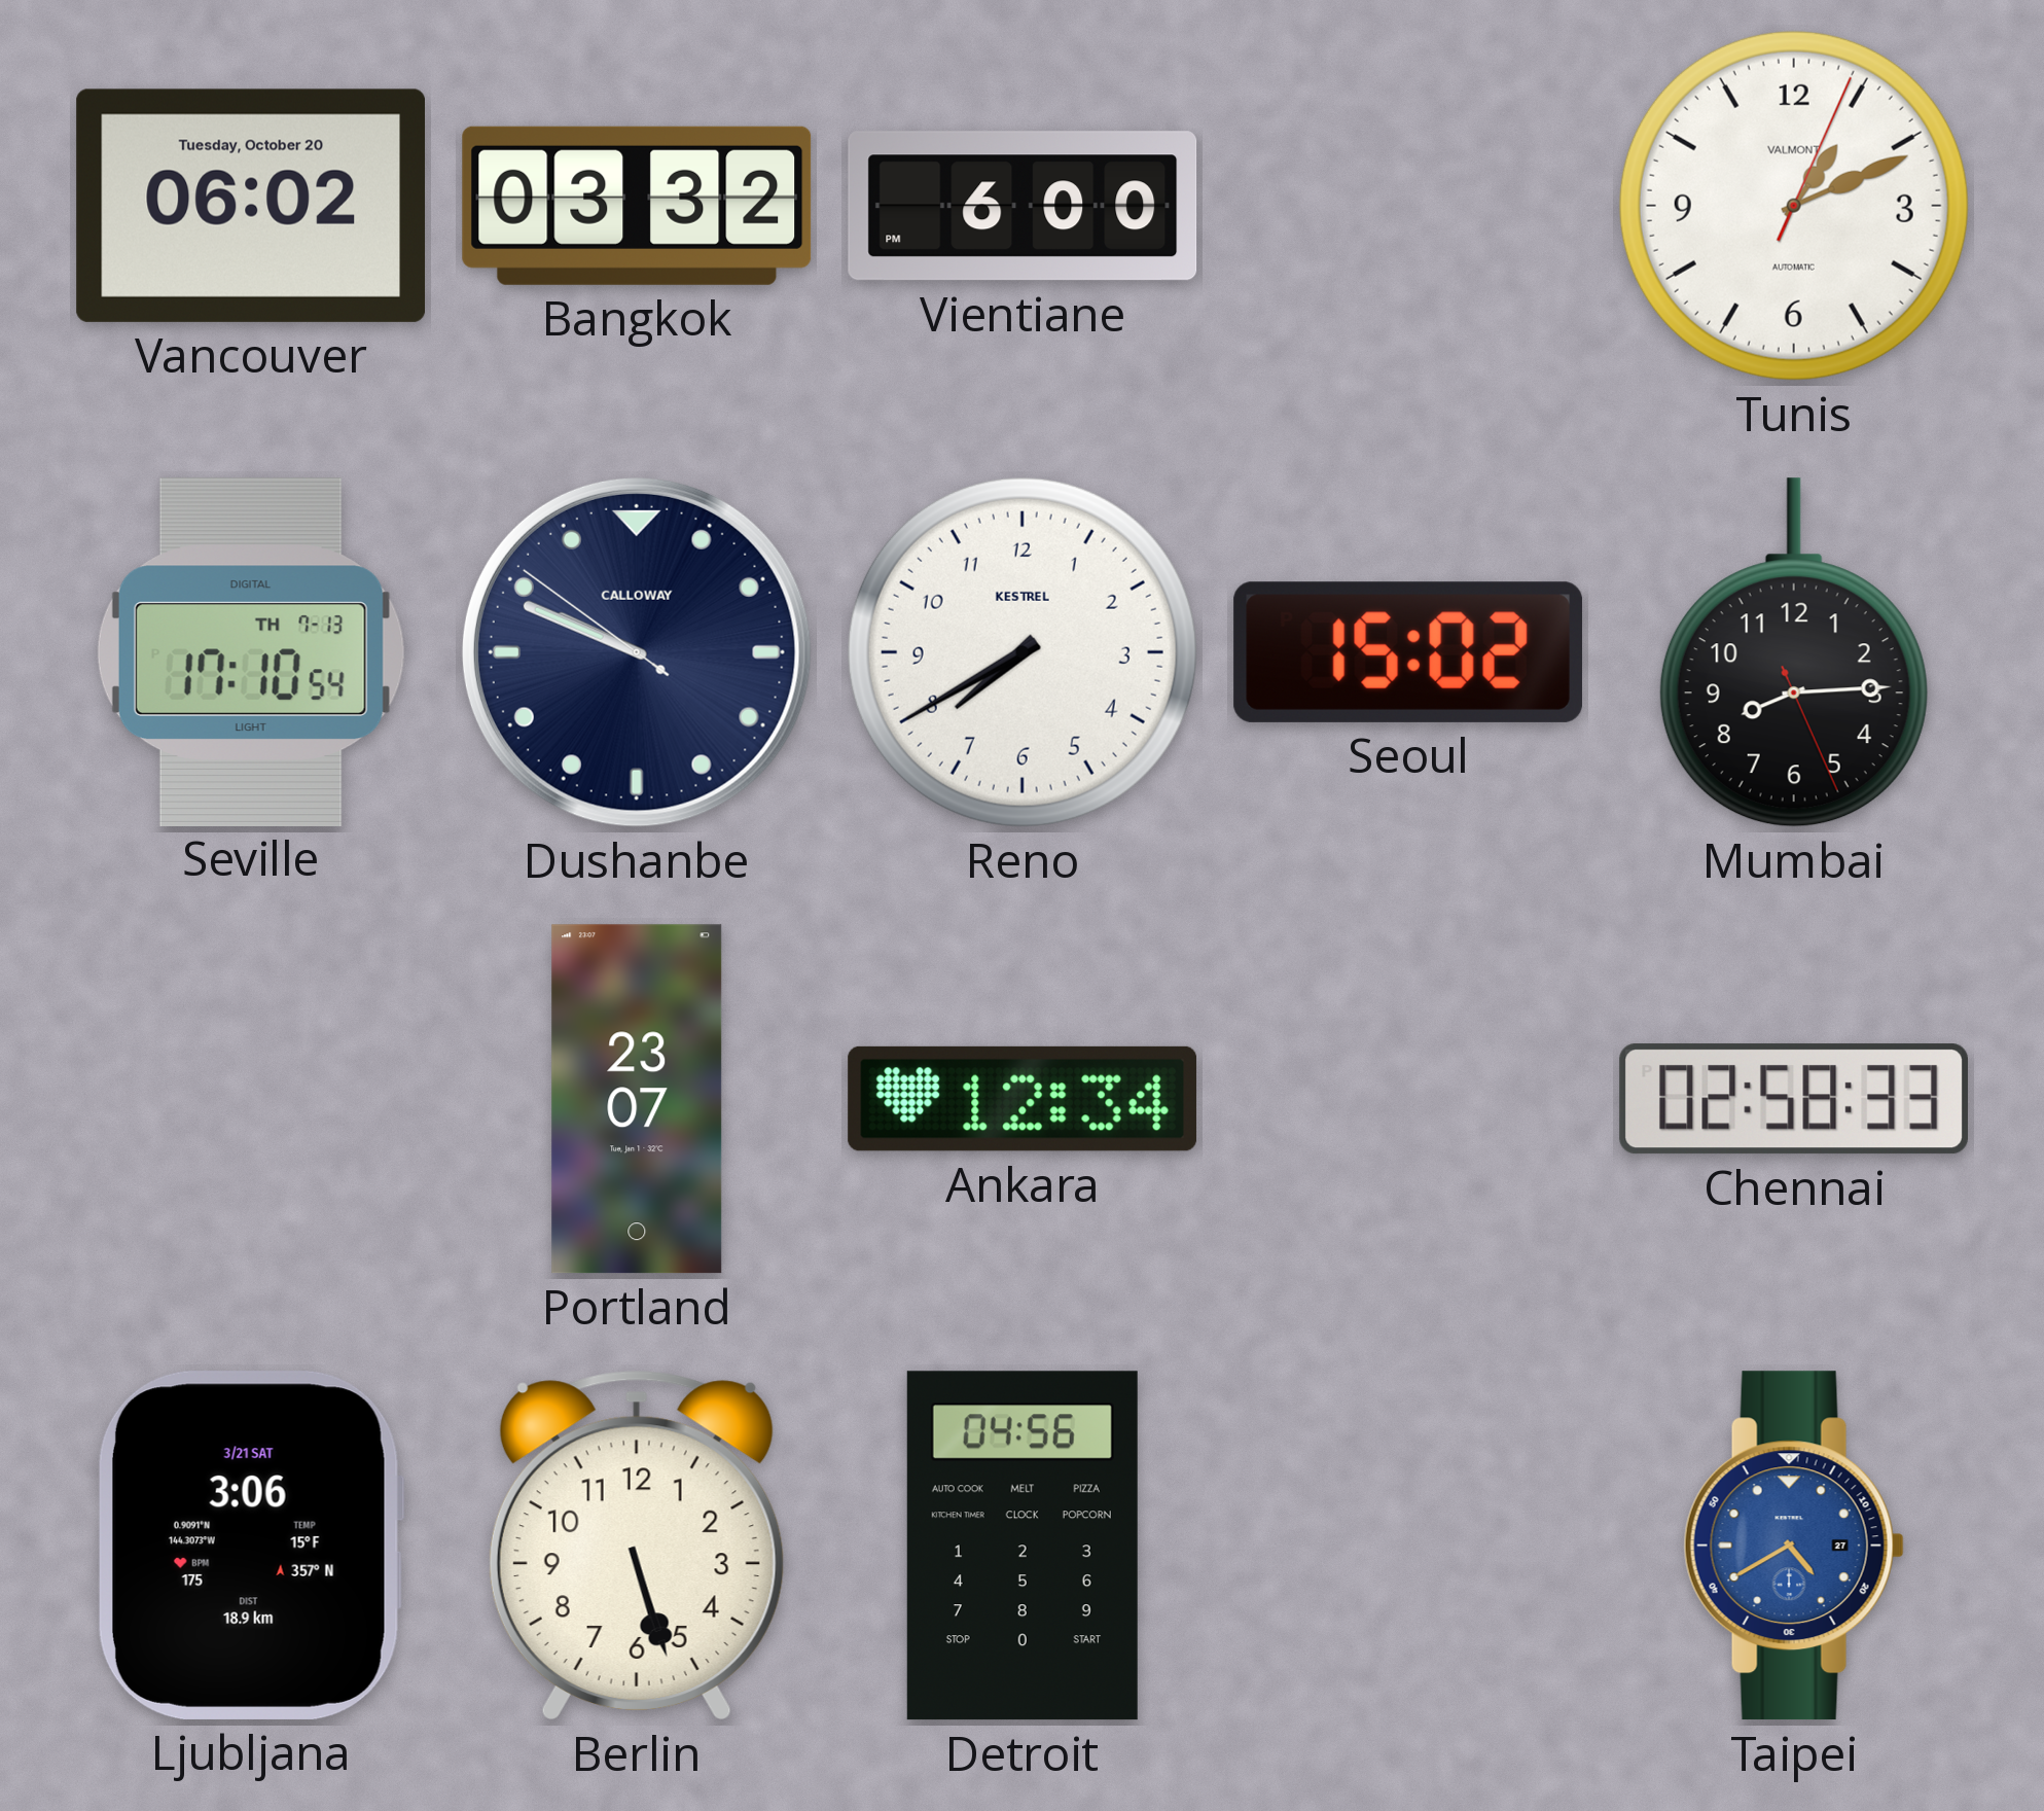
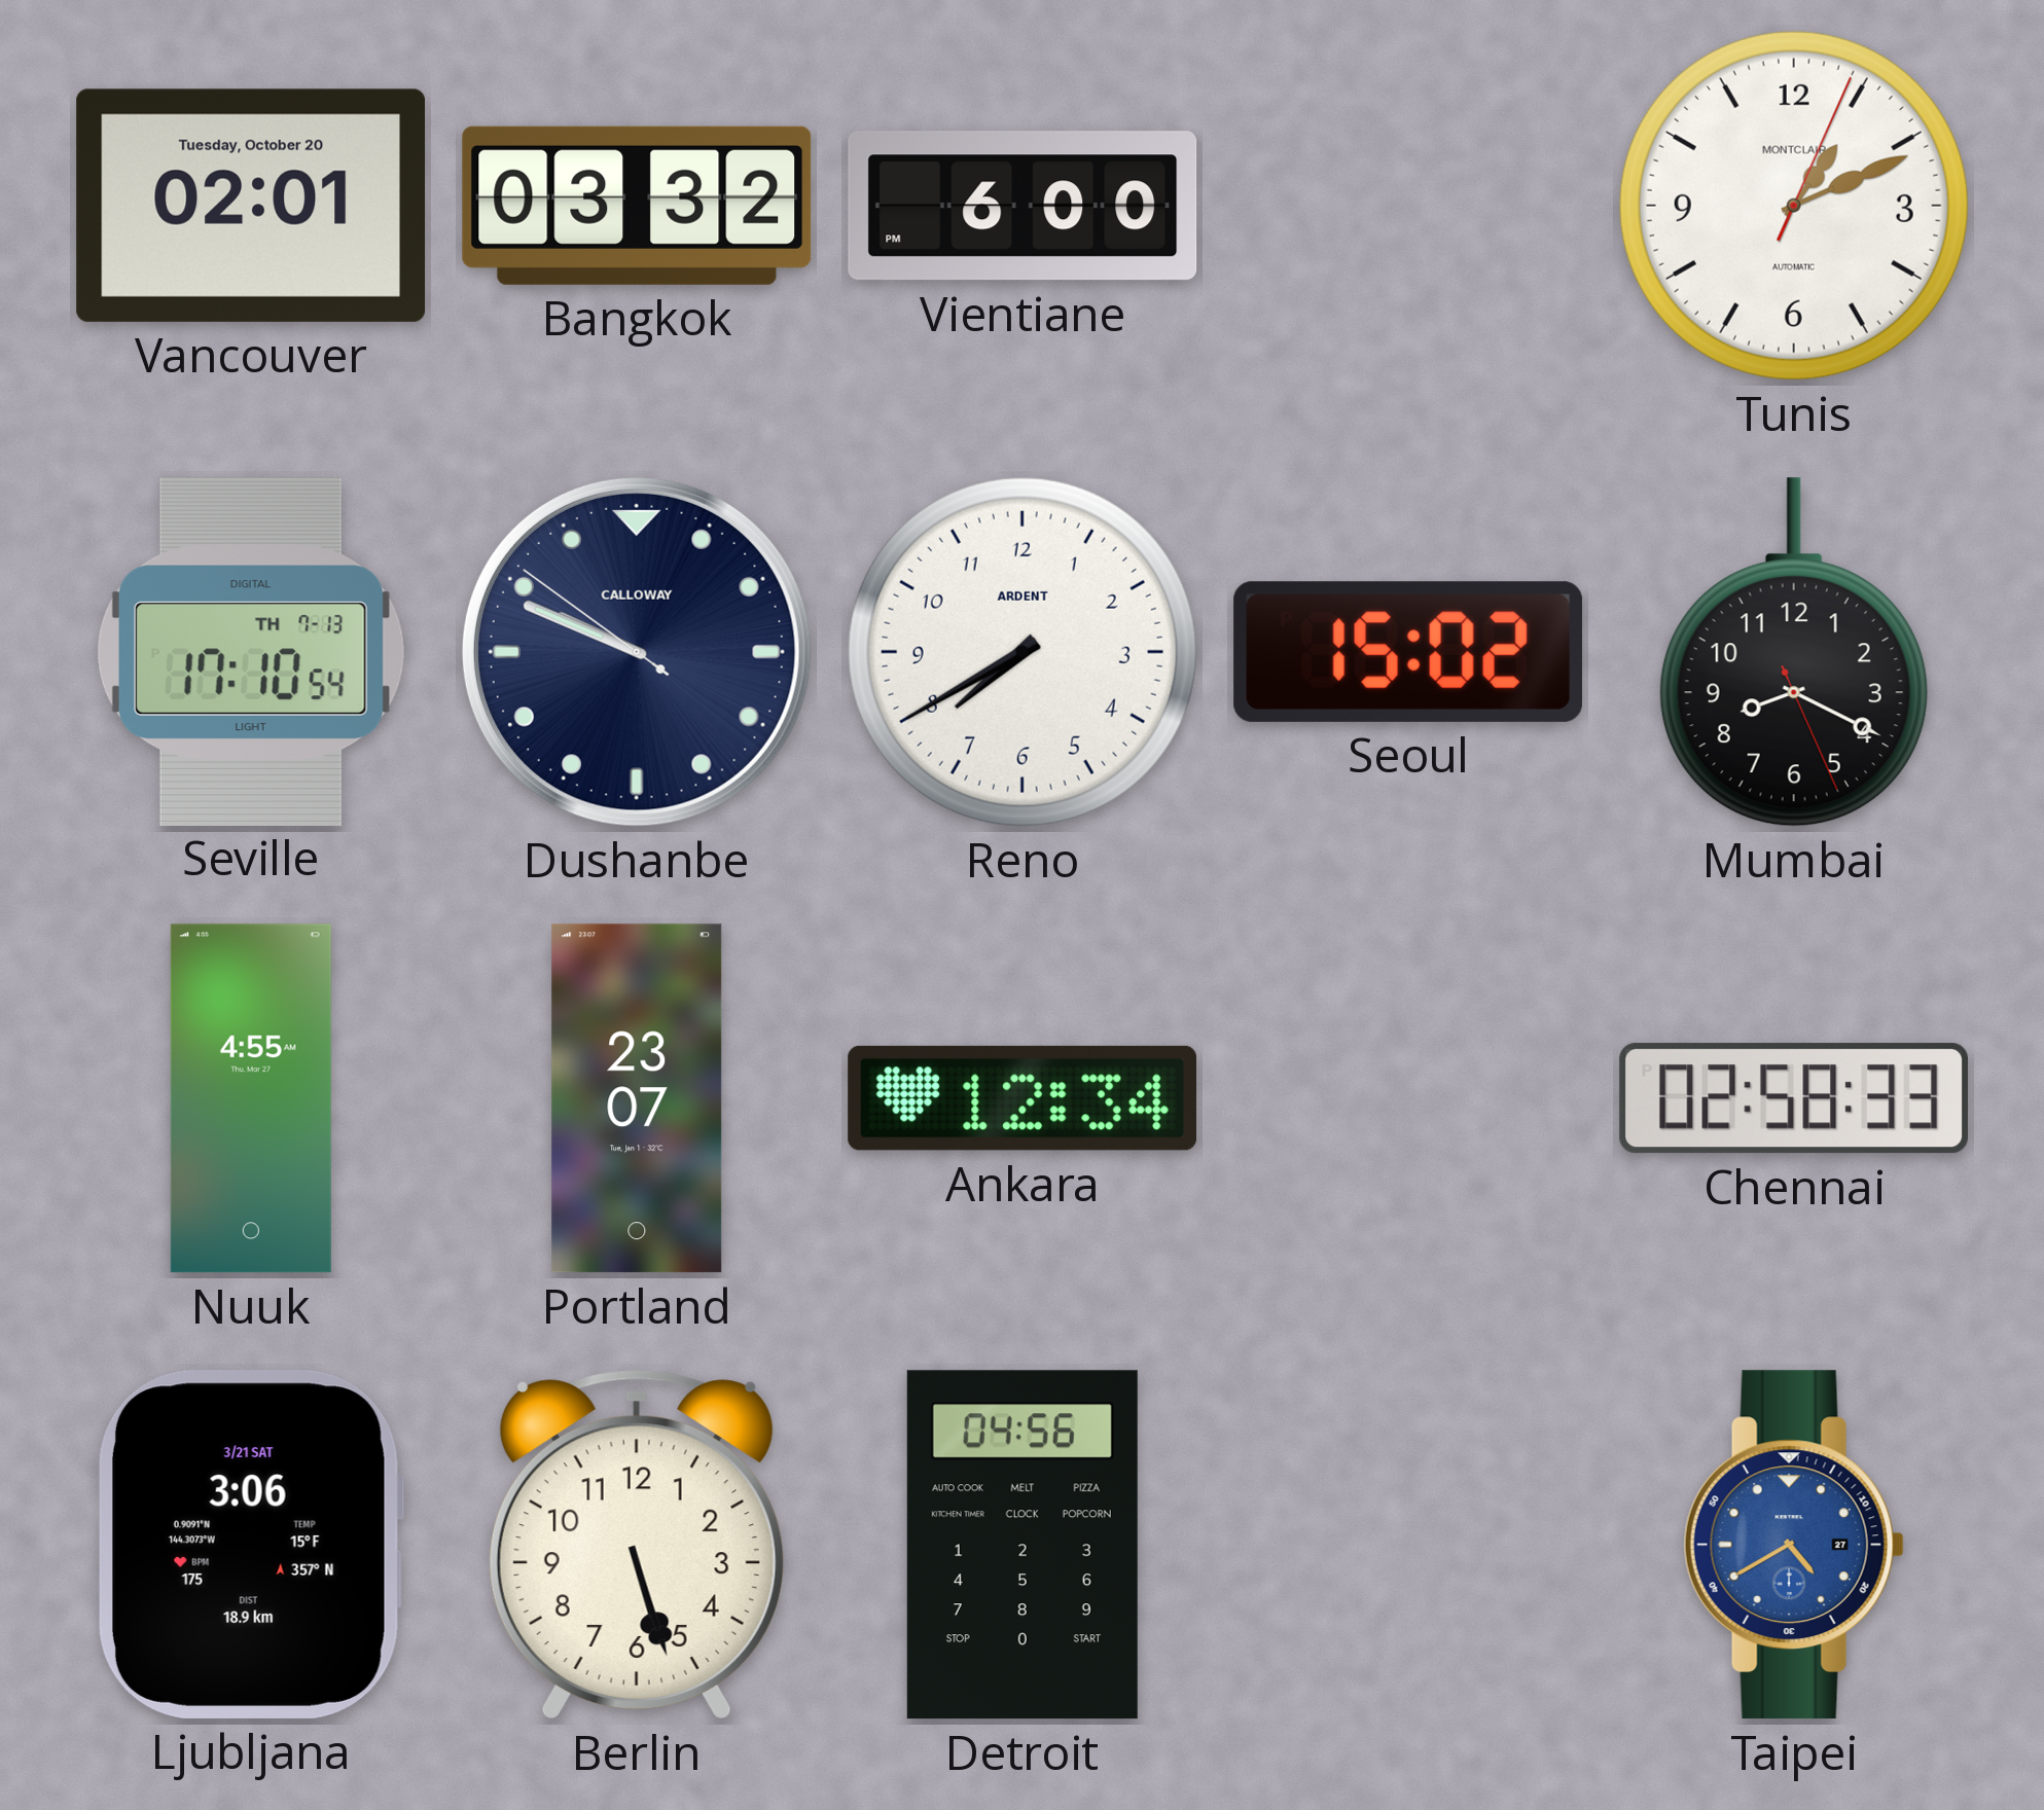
Vancouver: 06:02 -> 02:01 (250, 206)
Tunis brand: VALMONT -> MONTCLAIR (1794, 206)
Reno brand: KESTREL -> ARDENT (1023, 652)
Mumbai: 8:14 -> 8:19 (1794, 652)
Nuuk: none -> 4:55 (251, 1098)
